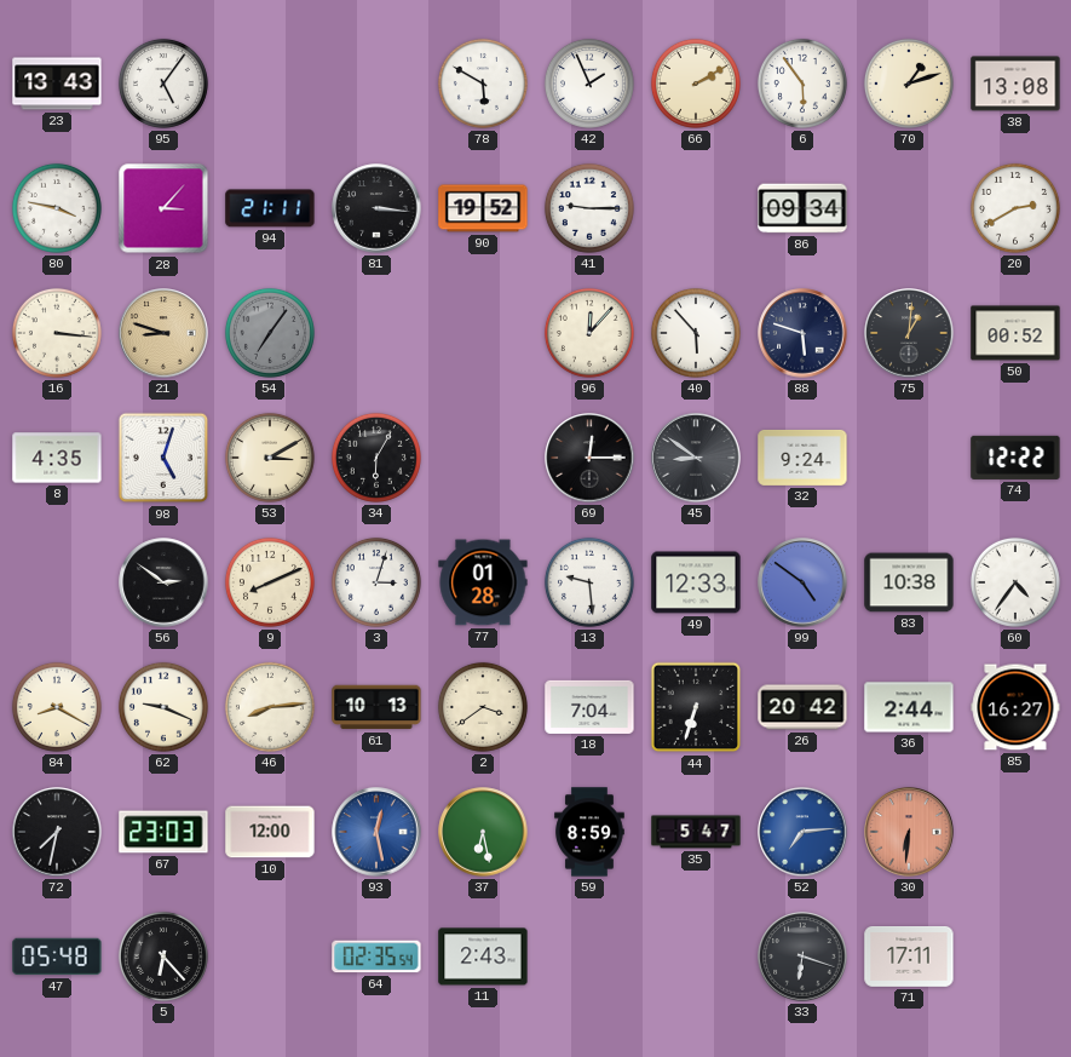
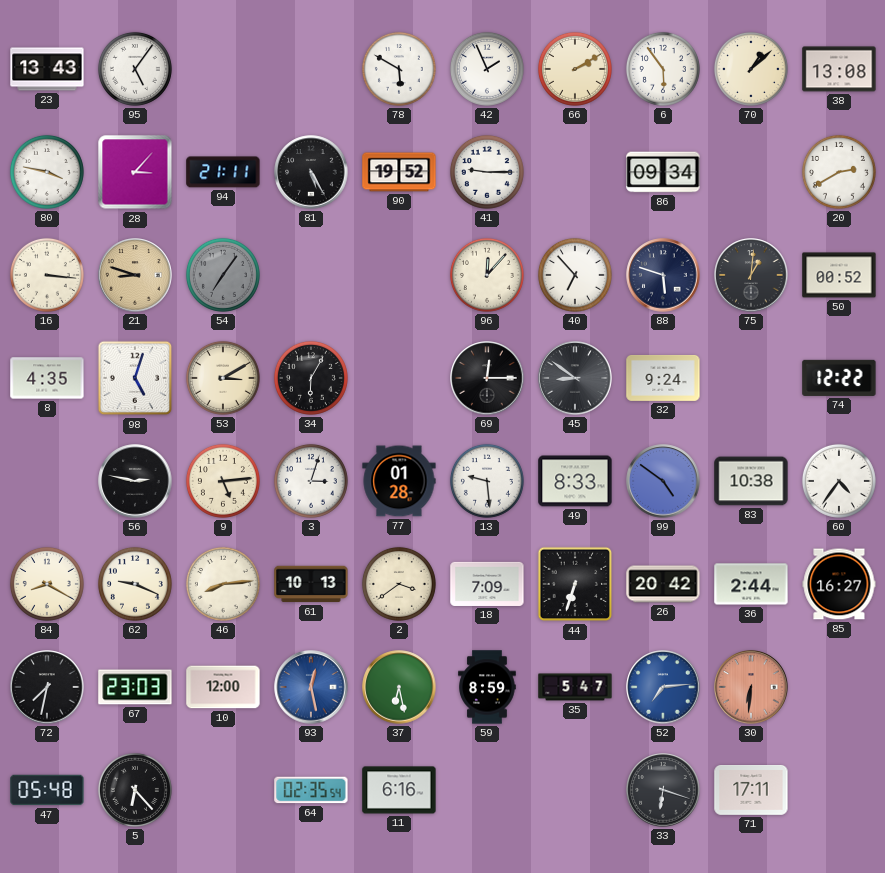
70: 1:12 -> 1:08 (751, 69)
81: 3:16 -> 5:25 (311, 172)
40: 5:53 -> 6:53 (575, 275)
56: 2:51 -> 2:47 (135, 481)
9: 8:11 -> 5:14 (223, 481)
49: 12:33 -> 8:33 (575, 481)
18: 7:04 -> 7:09 (487, 584)
11: 2:43 -> 6:16 (399, 790)
